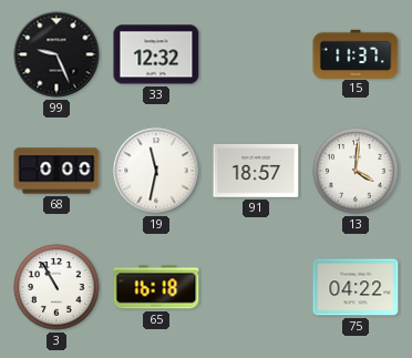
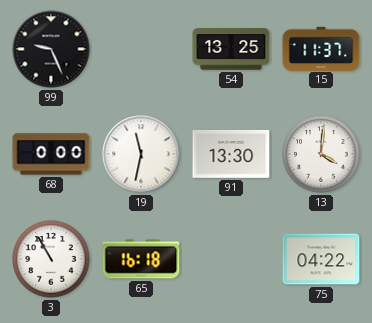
33: 12:32 -> none (156, 54)
54: none -> 13:25 (231, 49)
91: 18:57 -> 13:30 (231, 154)
